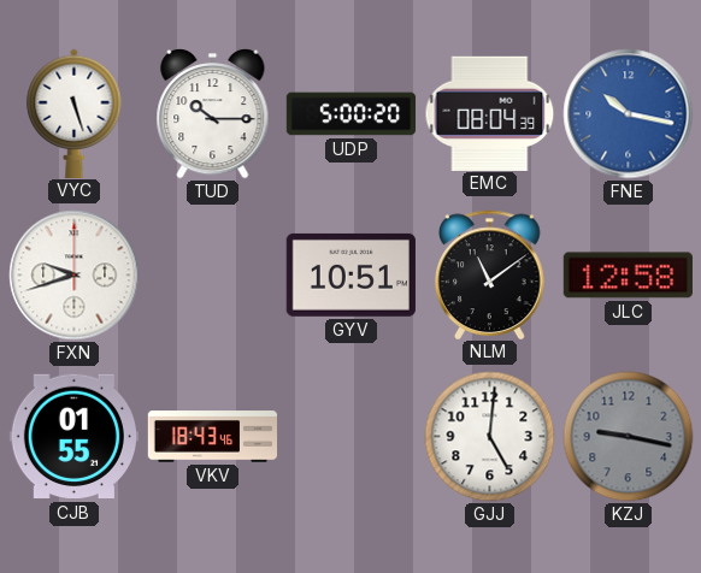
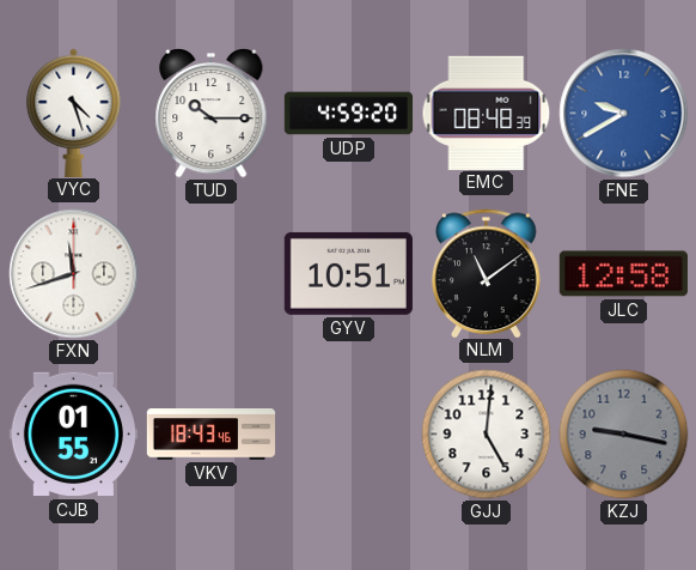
VYC: 5:27 -> 4:27 (74, 113)
UDP: 5:00 -> 4:59 (349, 114)
EMC: 08:04 -> 08:48 (487, 113)
FNE: 10:17 -> 9:40 (624, 114)
FXN: 9:42 -> 11:42 (74, 274)
